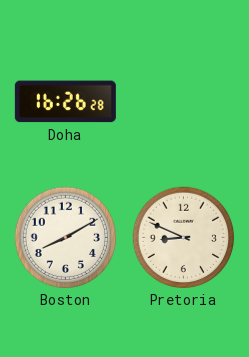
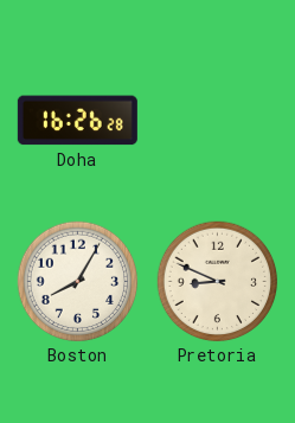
Boston: 8:10 -> 8:05 (78, 282)
